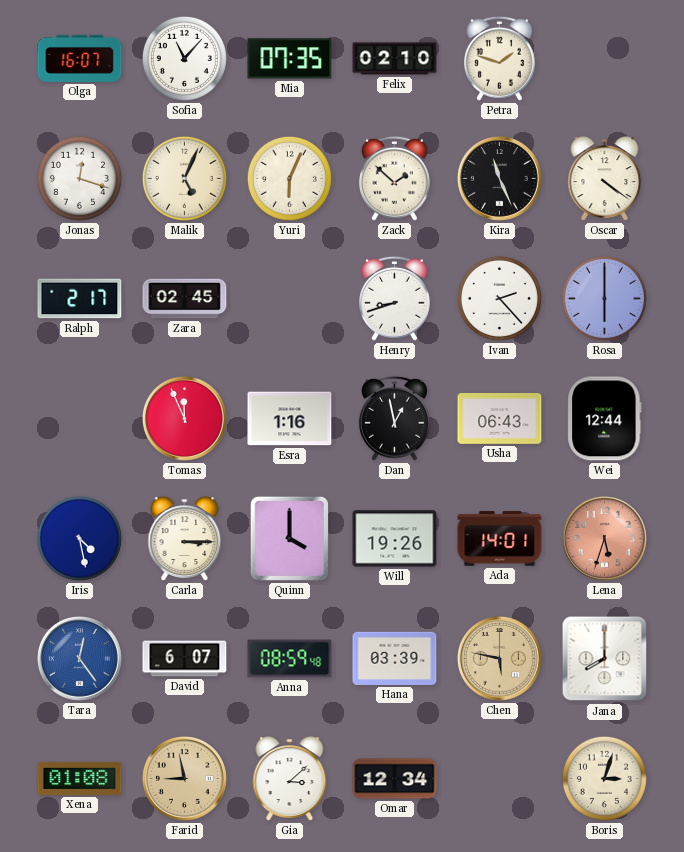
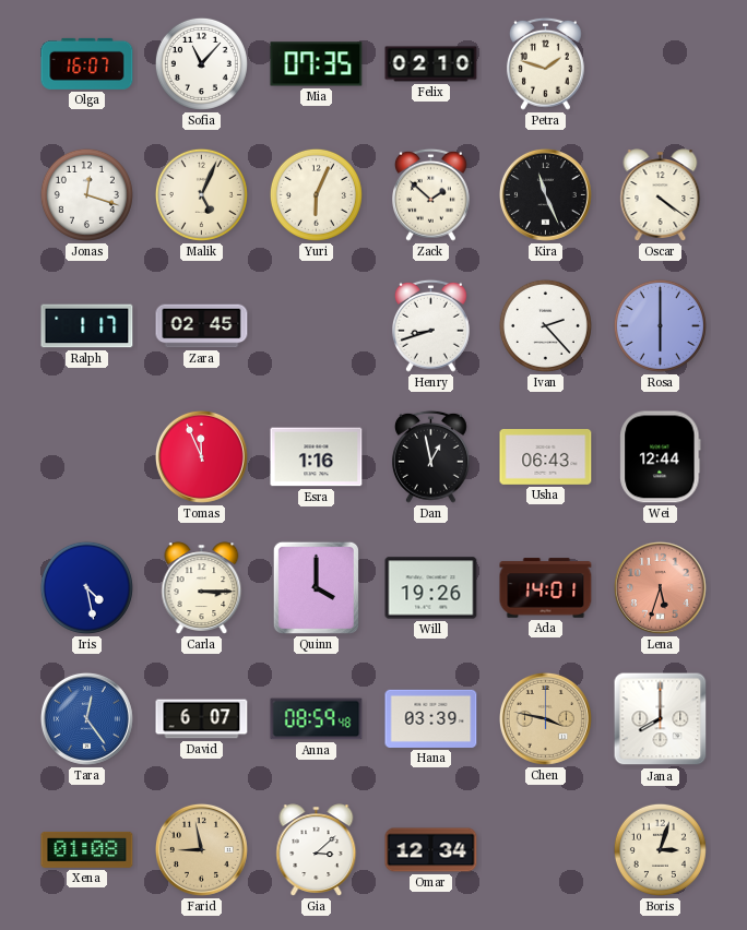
Ralph: 2:17 -> 1:17 (87, 326)
Chen: 5:47 -> 3:47 (545, 718)
